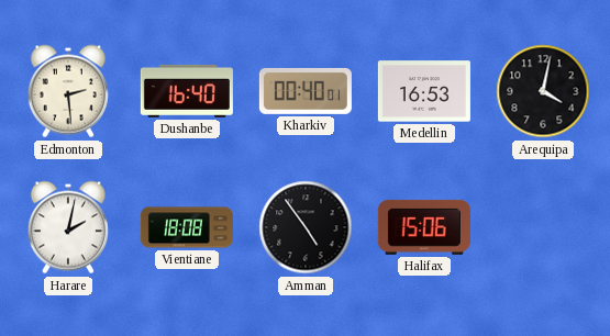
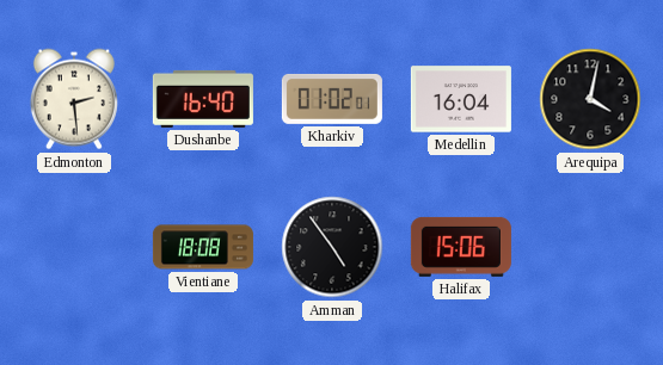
Kharkiv: 00:40 -> 01:02 (332, 99)
Medellin: 16:53 -> 16:04 (461, 99)
Harare: 2:02 -> none (68, 227)
